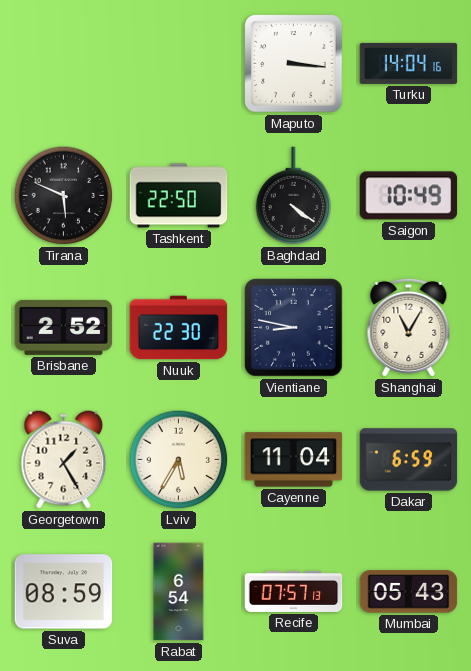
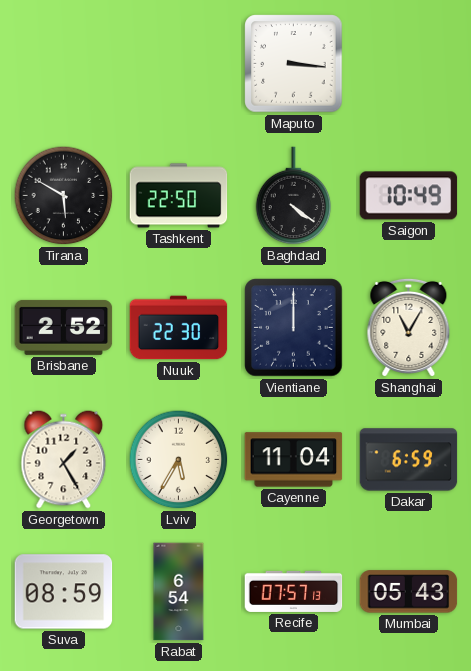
Turku: 14:04 -> none (409, 63)
Tirana: 5:49 -> 5:50 (64, 196)
Vientiane: 8:47 -> 12:00 (294, 328)
